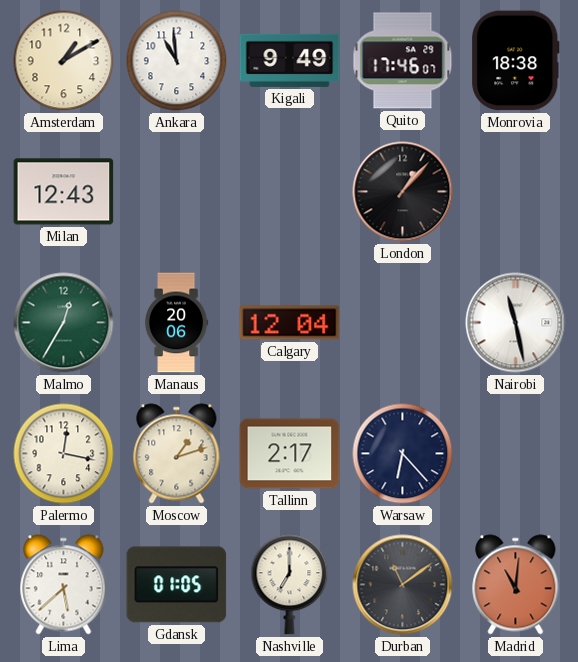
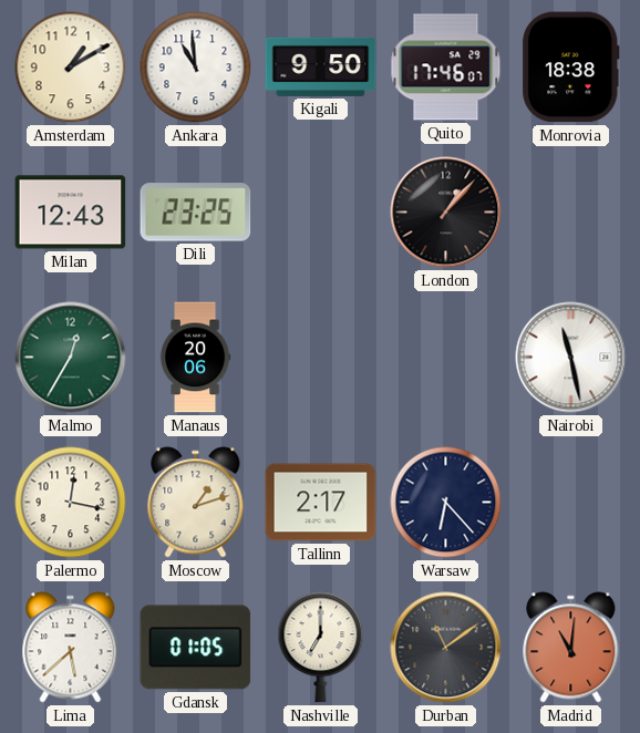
Kigali: 9:49 -> 9:50 (321, 66)
Dili: none -> 23:25 (196, 213)
Calgary: 12:04 -> none (290, 323)
